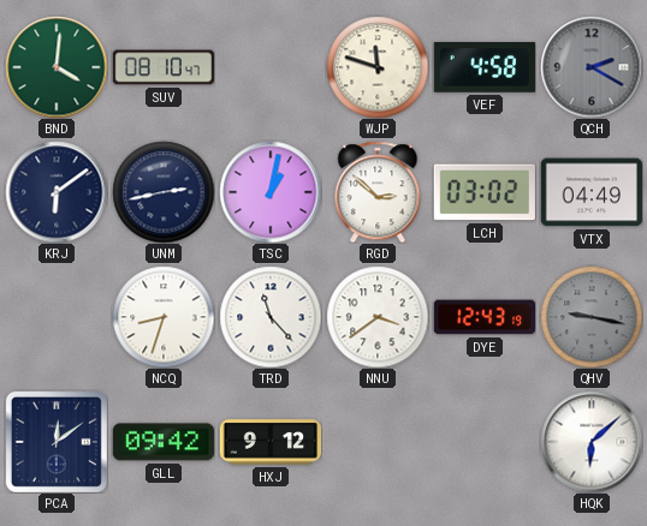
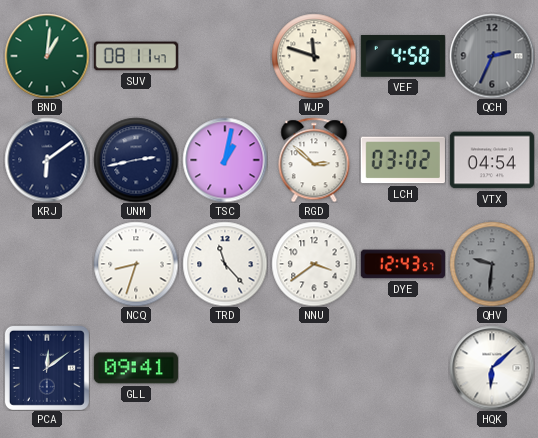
BND: 4:01 -> 1:01 (47, 56)
SUV: 08:10 -> 08:11 (135, 56)
QCH: 2:20 -> 2:34 (492, 56)
VTX: 04:49 -> 04:54 (492, 160)
DYE: 12:43:19 -> 12:43:57 (402, 264)
QHV: 9:17 -> 9:31 (492, 264)
GLL: 09:42 -> 09:41 (136, 368)
HXJ: 9:12 -> none (269, 442)
